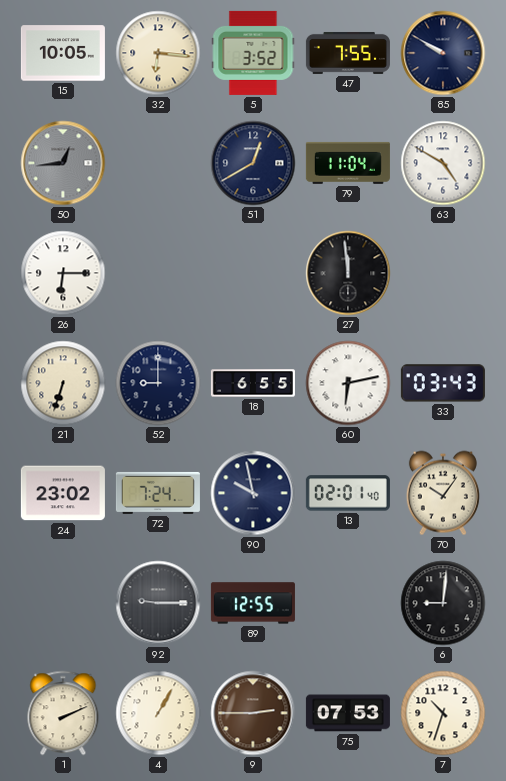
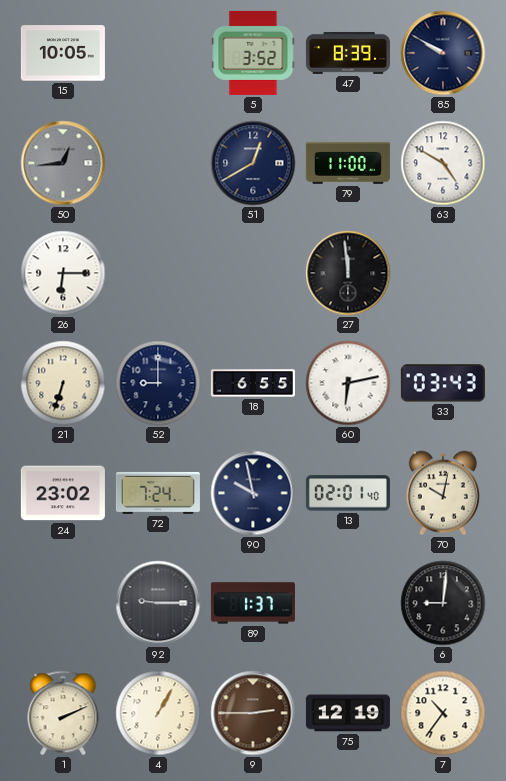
32: 6:16 -> none (158, 53)
47: 7:55 -> 8:39 (348, 53)
79: 11:04 -> 11:00 (348, 163)
70: 10:06 -> 10:02 (443, 493)
89: 12:55 -> 1:37 (253, 603)
75: 07:53 -> 12:19 (348, 713)
7: 10:33 -> 10:36 (443, 713)
